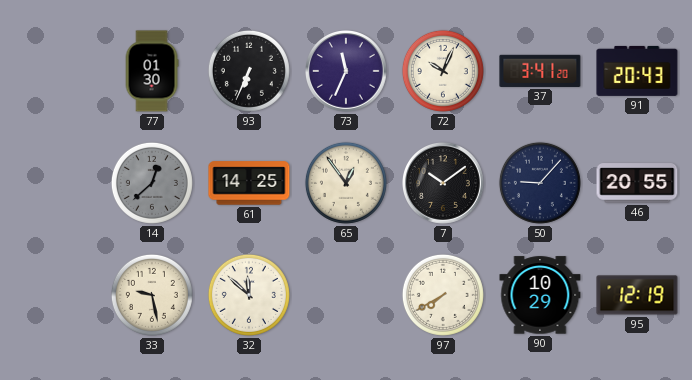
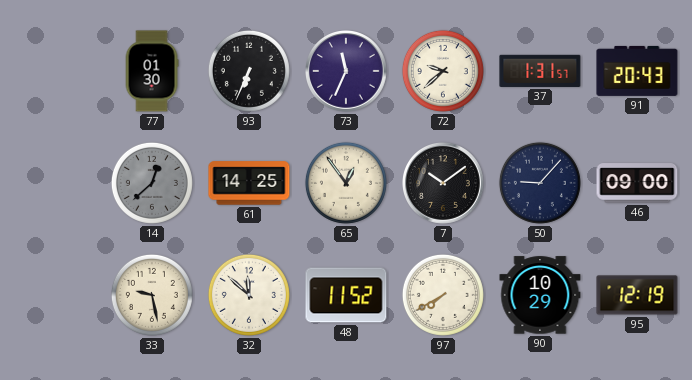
72: 10:04 -> 9:38 (443, 71)
37: 3:41 -> 1:31 (540, 71)
46: 20:55 -> 09:00 (637, 183)
48: none -> 11:52 (346, 295)
